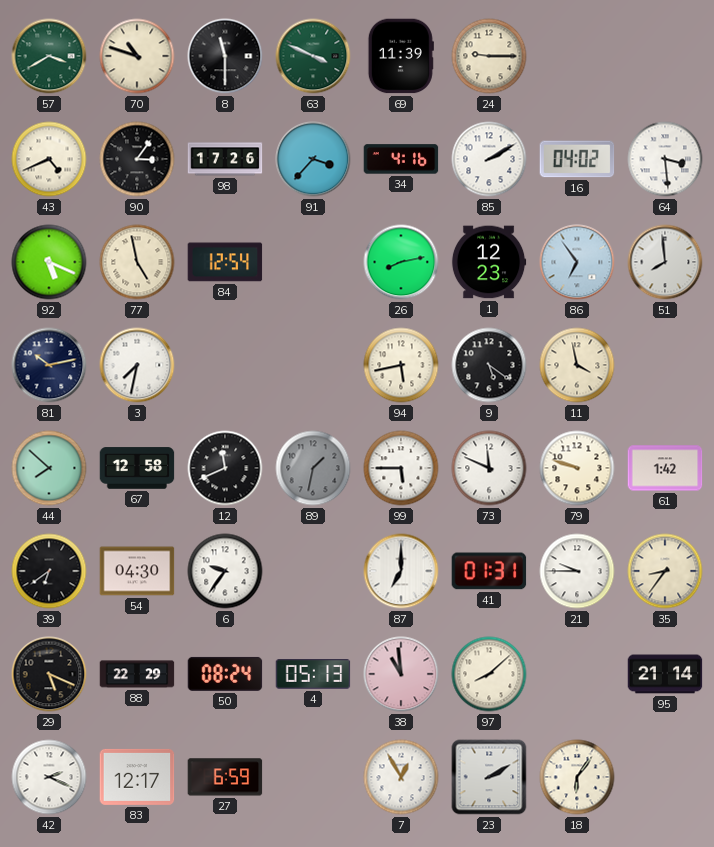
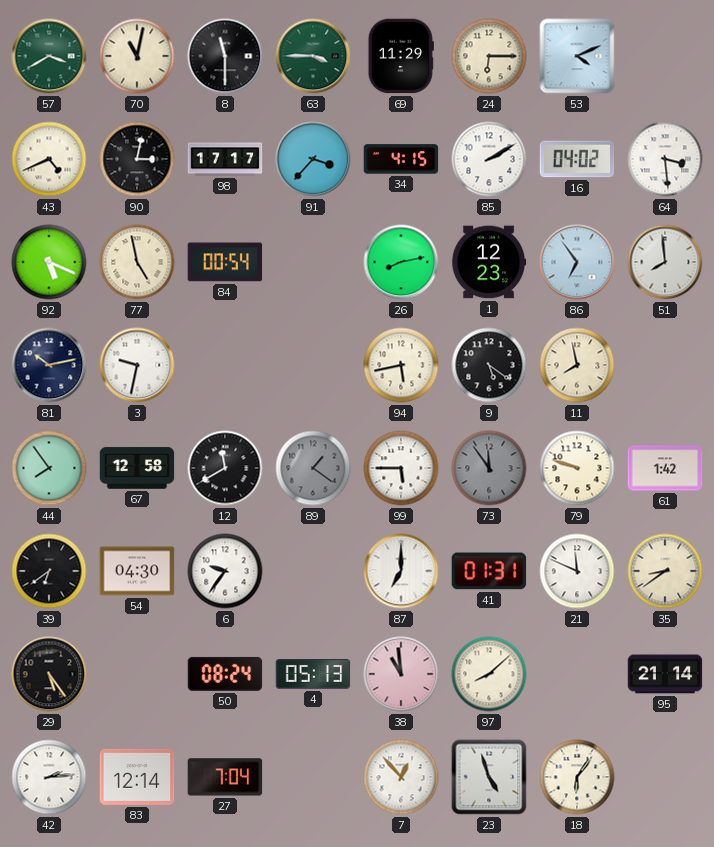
70: 10:48 -> 11:02 (137, 56)
63: 3:49 -> 3:45 (313, 56)
69: 11:39 -> 11:29 (401, 56)
24: 9:15 -> 6:15 (489, 56)
53: none -> 4:11 (577, 56)
90: 3:06 -> 3:02 (137, 159)
98: 17:26 -> 17:17 (225, 159)
34: 4:16 -> 4:15 (401, 159)
84: 12:54 -> 00:54 (225, 262)
3: 7:32 -> 9:32 (137, 365)
11: 3:58 -> 7:58 (577, 365)
44: 7:52 -> 7:54 (49, 468)
12: 11:41 -> 11:40 (225, 468)
89: 1:32 -> 1:21 (313, 468)
73: 11:49 -> 11:54 (489, 468)
73 dial: white -> grey (489, 468)
21: 9:45 -> 11:49 (577, 571)
35: 8:36 -> 8:39 (665, 571)
29: 5:19 -> 5:24 (49, 674)
88: 22:29 -> none (137, 674)
42: 2:19 -> 2:14 (49, 777)
83: 12:17 -> 12:14 (137, 777)
27: 6:59 -> 7:04 (225, 777)
7: 12:55 -> 12:53 (401, 777)
23: 2:10 -> 4:57 (489, 777)
